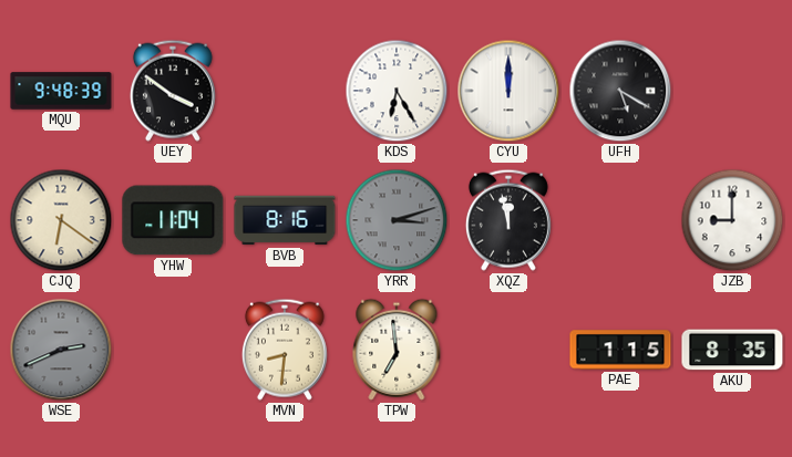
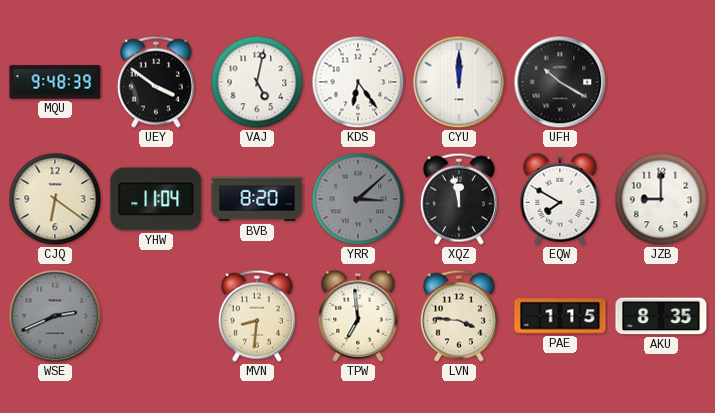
VAJ: none -> 5:02 (257, 82)
KDS: 6:25 -> 6:24 (358, 82)
UFH: 5:20 -> 10:20 (560, 82)
BVB: 8:16 -> 8:20 (257, 199)
YRR: 3:12 -> 3:08 (358, 199)
EQW: none -> 7:50 (560, 199)
LVN: none -> 3:46 (459, 316)
